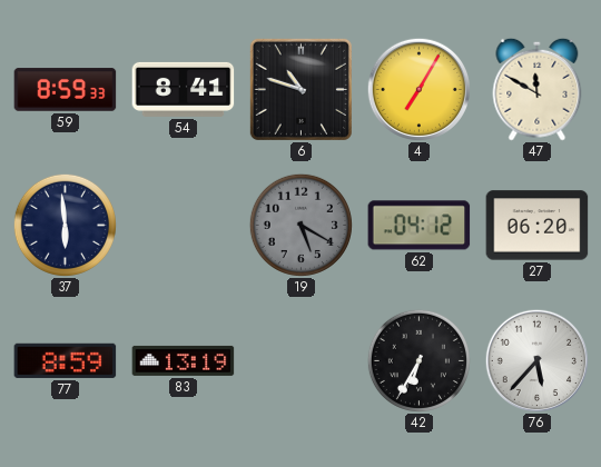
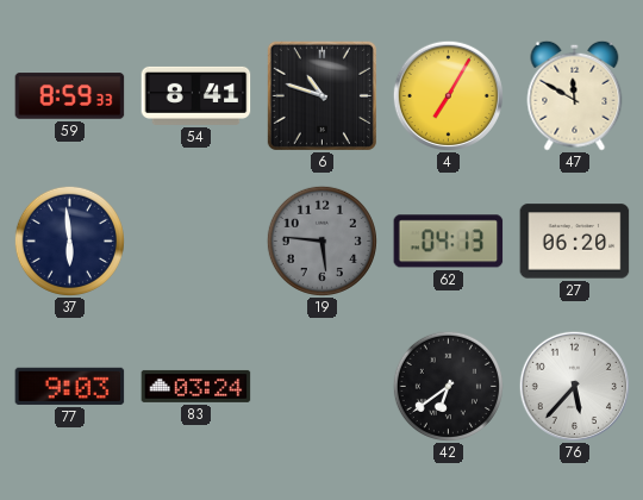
19: 5:20 -> 5:46 (321, 240)
62: 04:12 -> 04:13 (449, 242)
77: 8:59 -> 9:03 (70, 386)
83: 13:19 -> 03:24 (196, 386)
42: 6:35 -> 6:39 (448, 386)
